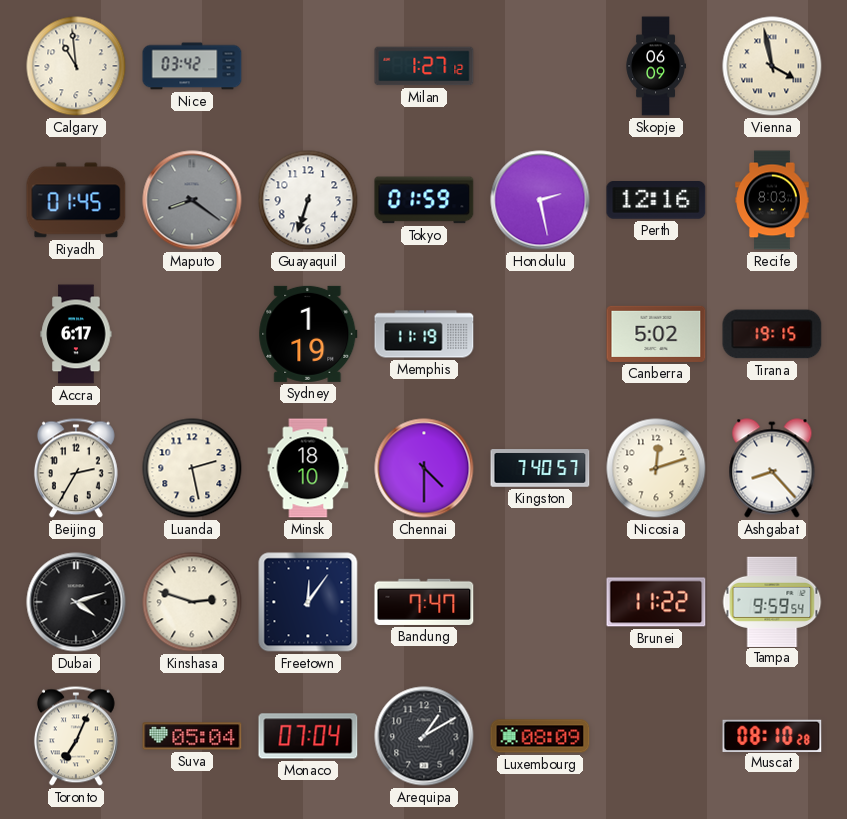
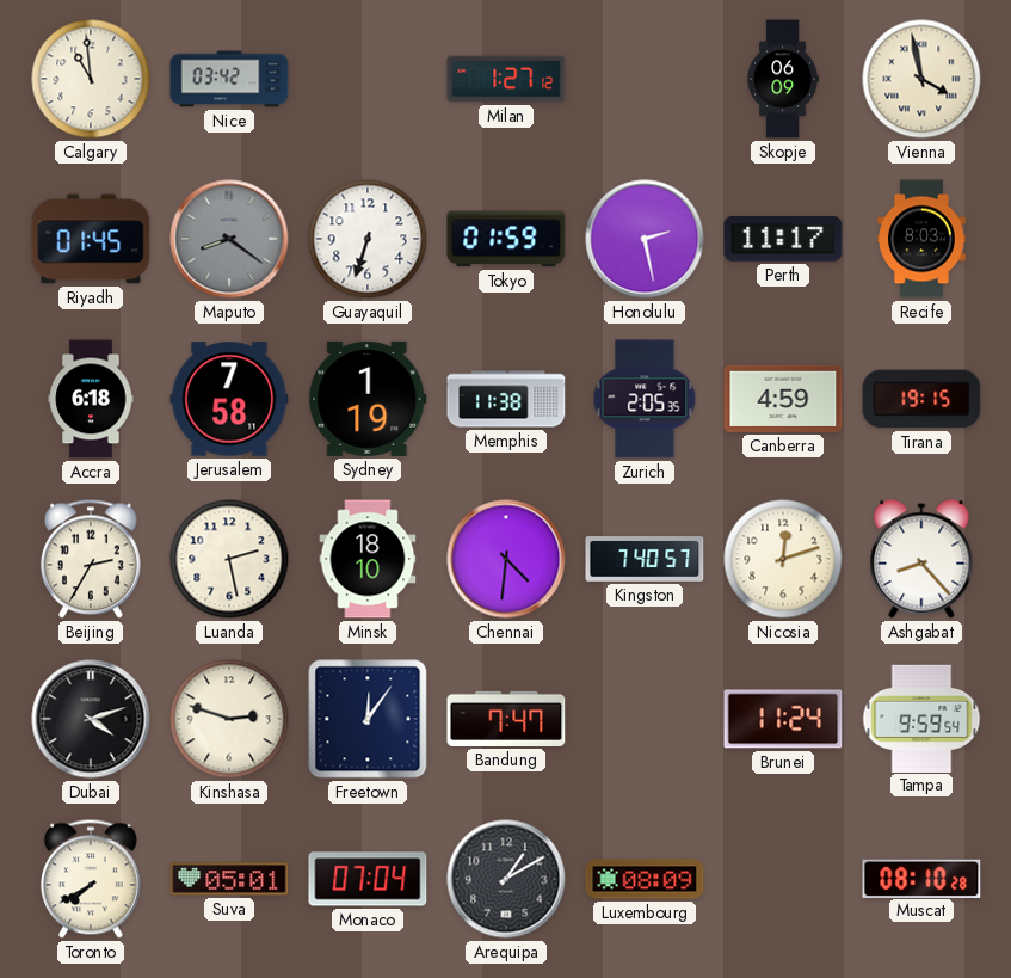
Perth: 12:16 -> 11:17 (783, 239)
Accra: 6:17 -> 6:18 (91, 399)
Jerusalem: none -> 7:58 (229, 399)
Memphis: 11:19 -> 11:38 (506, 399)
Zurich: none -> 2:05 (645, 399)
Canberra: 5:02 -> 4:59 (783, 399)
Chennai: 4:30 -> 4:31 (506, 559)
Brunei: 11:22 -> 11:24 (783, 719)
Toronto: 7:04 -> 7:40 (91, 879)
Suva: 05:04 -> 05:01 (229, 879)
